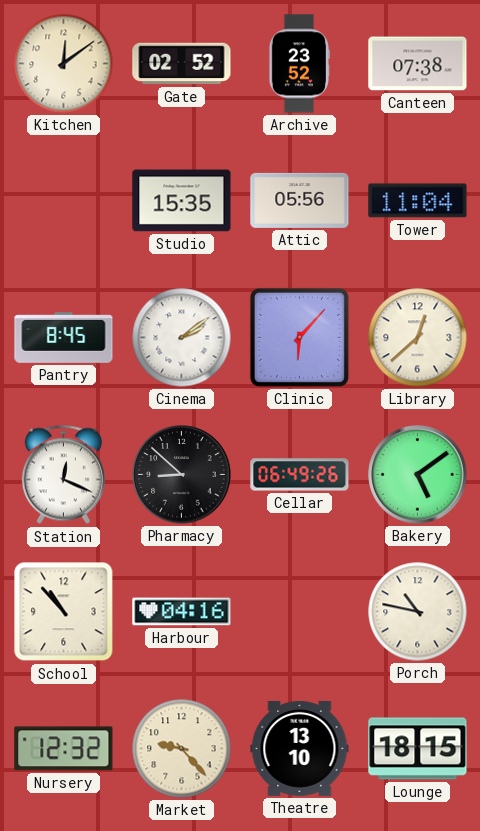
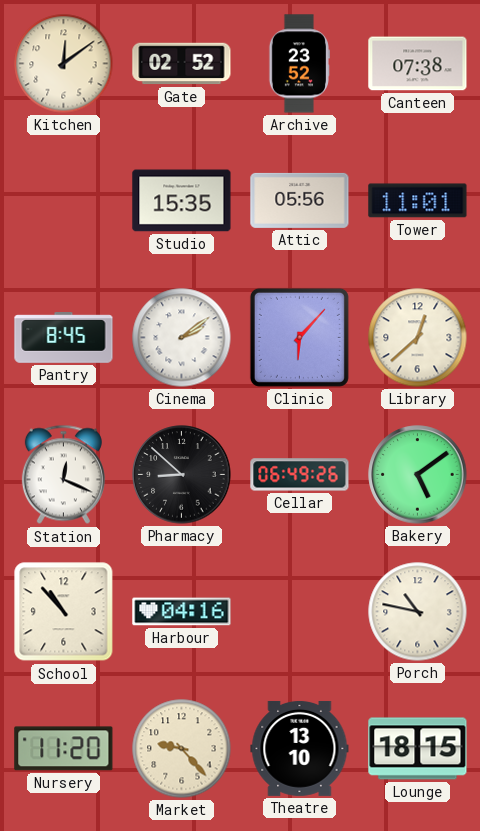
Tower: 11:04 -> 11:01 (418, 201)
Nursery: 12:32 -> 11:20 (64, 749)
